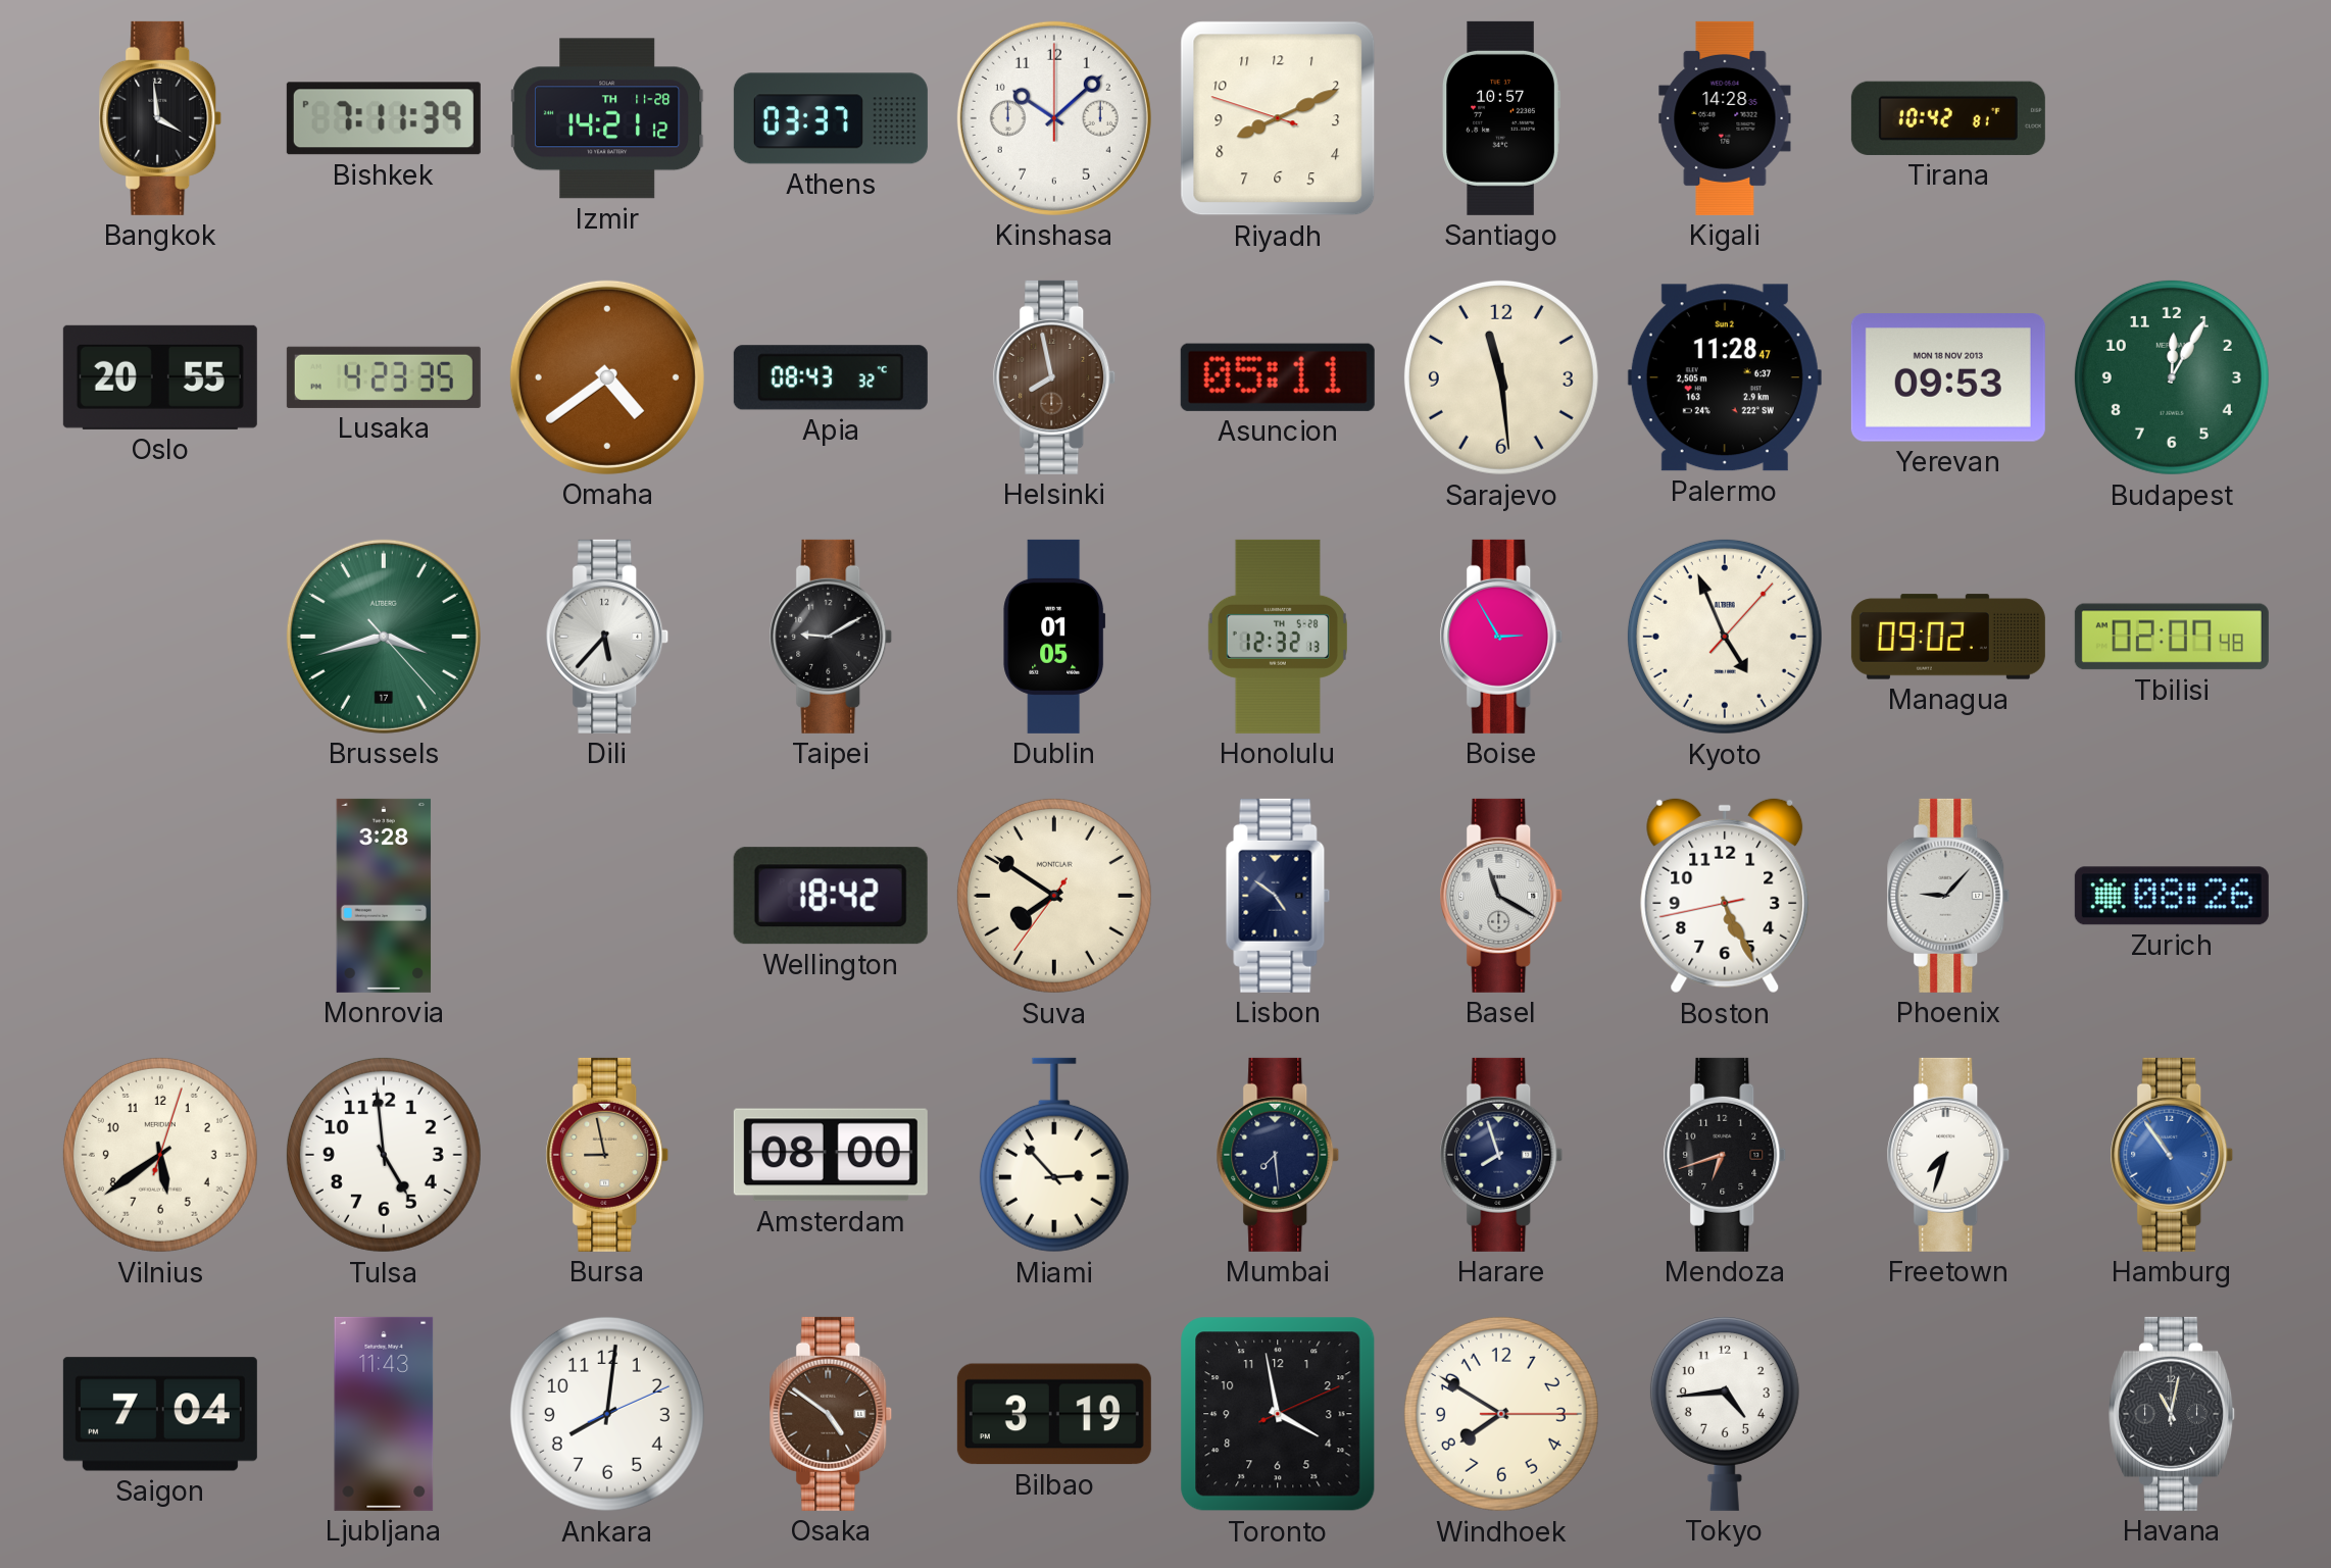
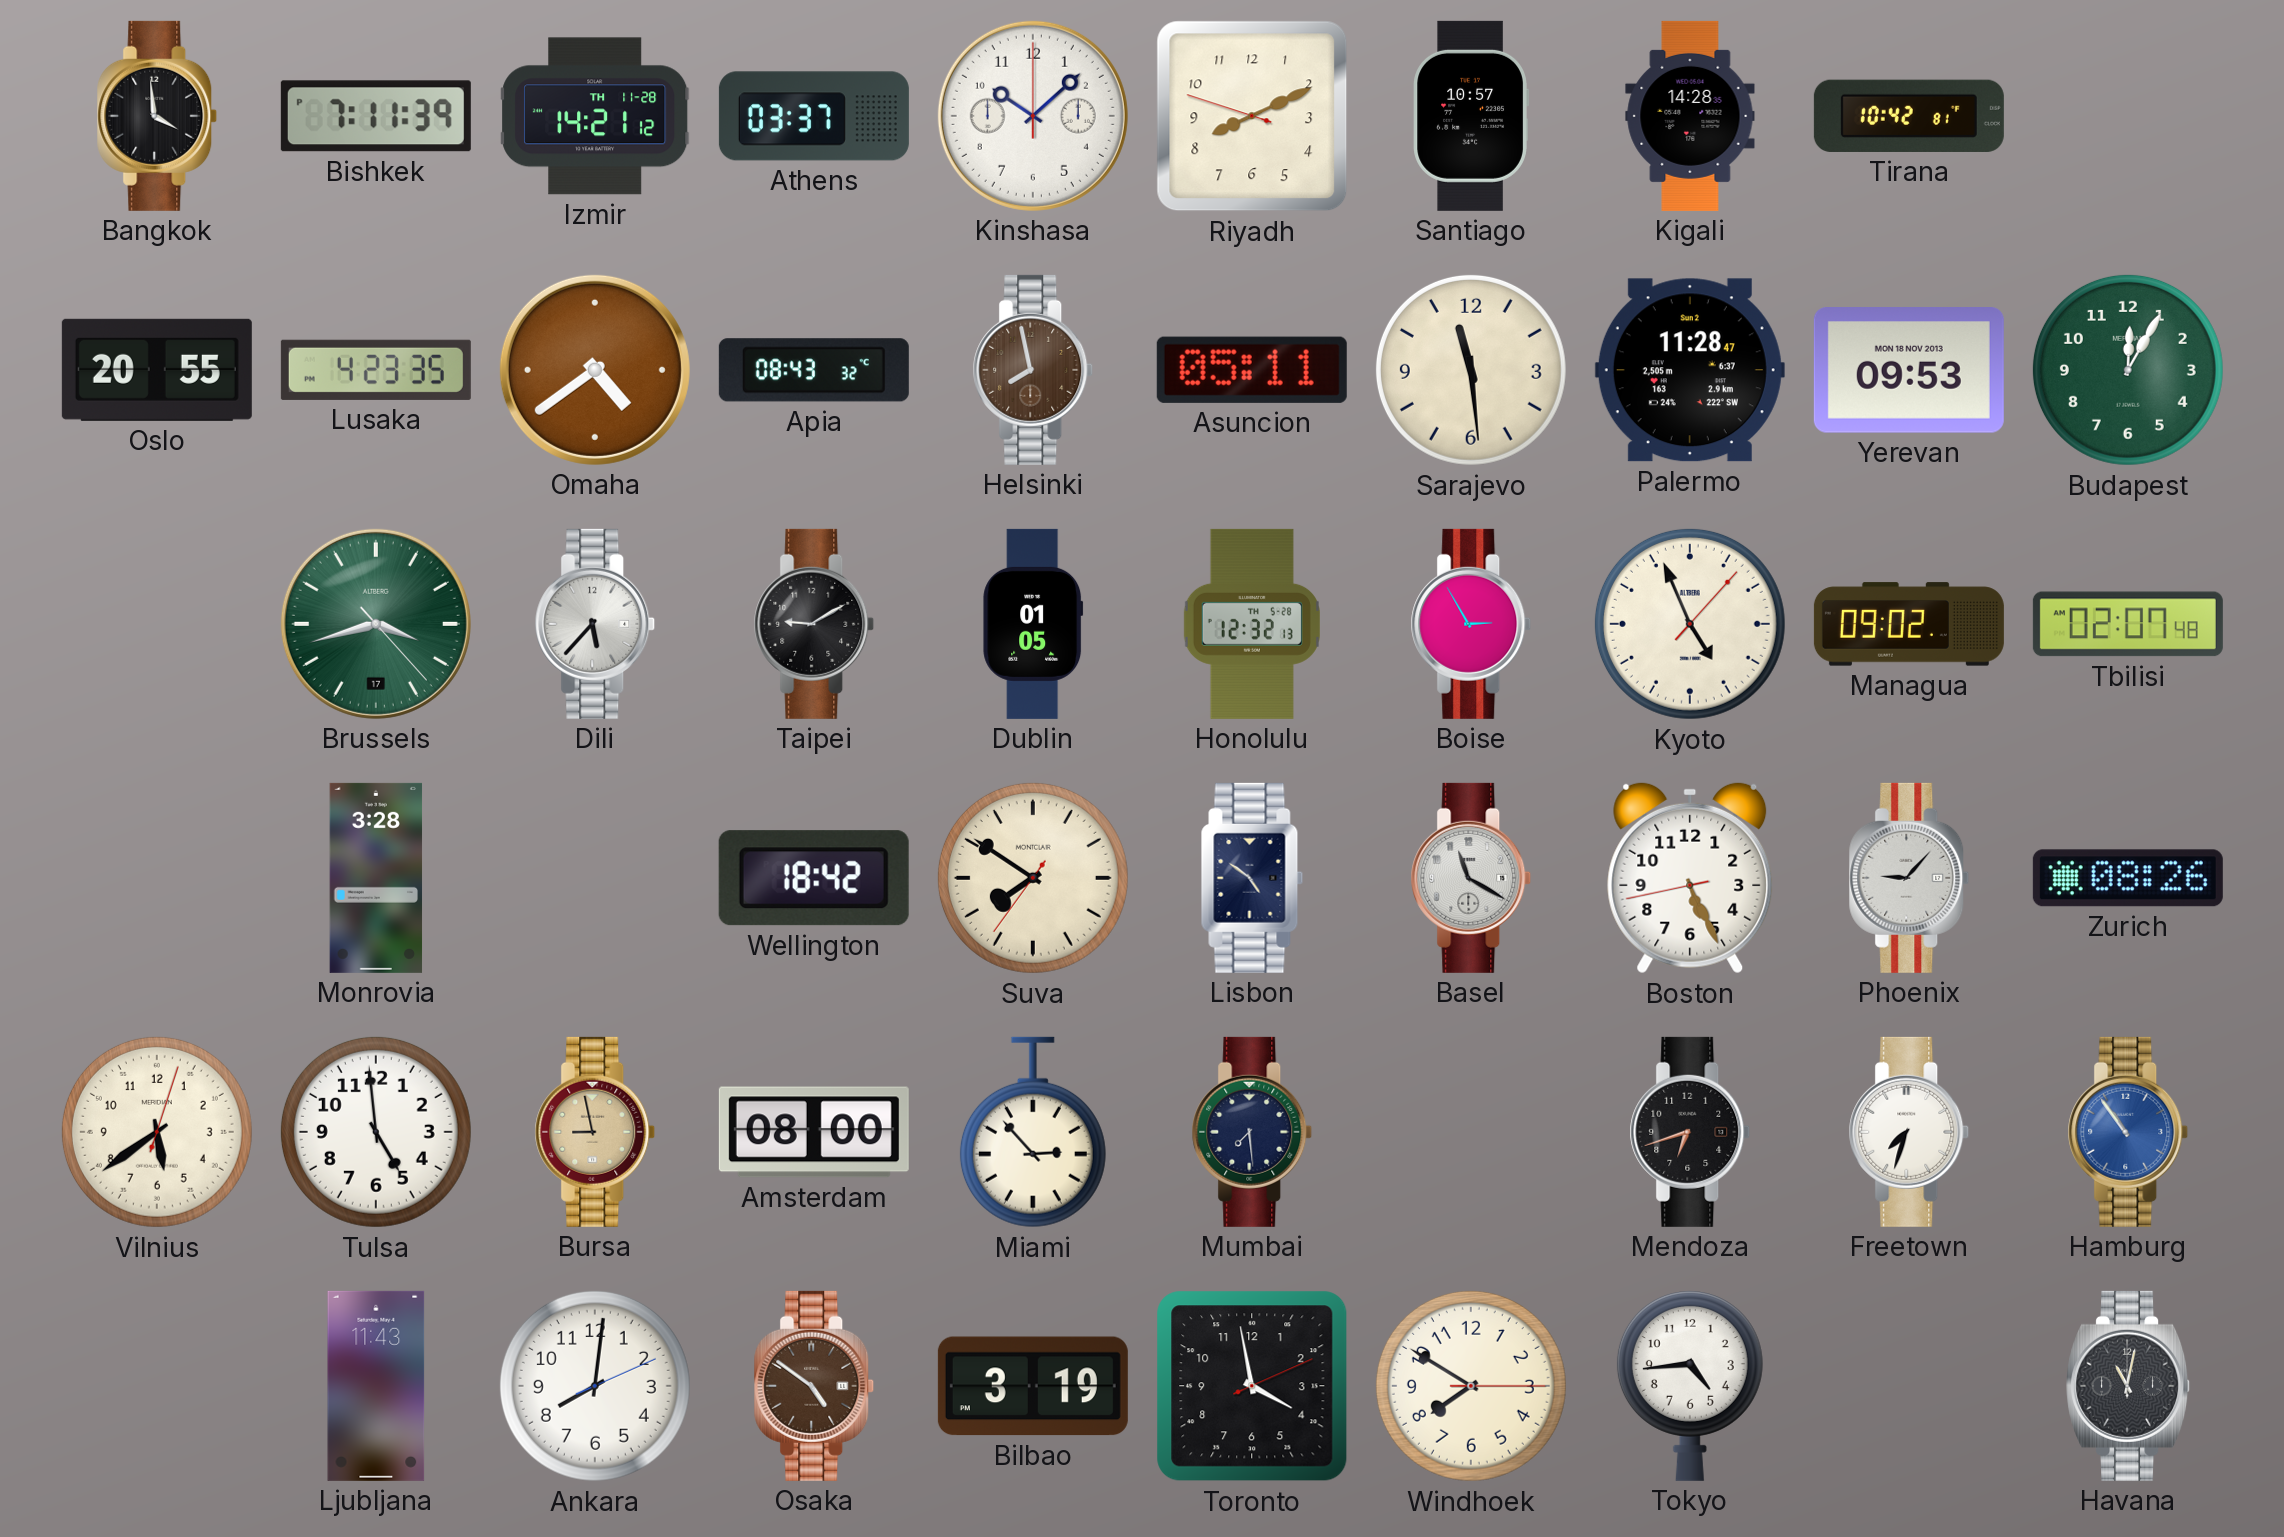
Harare: 7:57 -> none (1501, 1155)
Saigon: 7:04 -> none (160, 1414)
